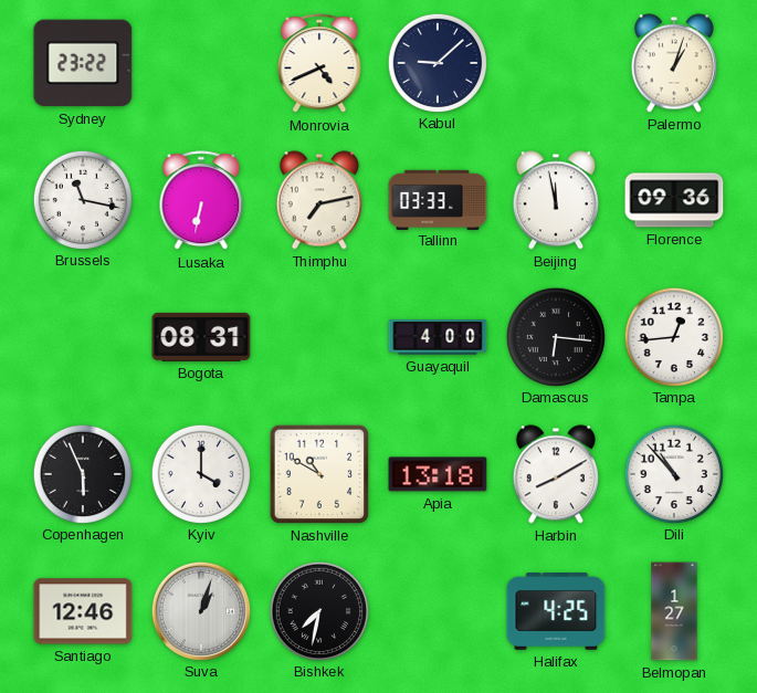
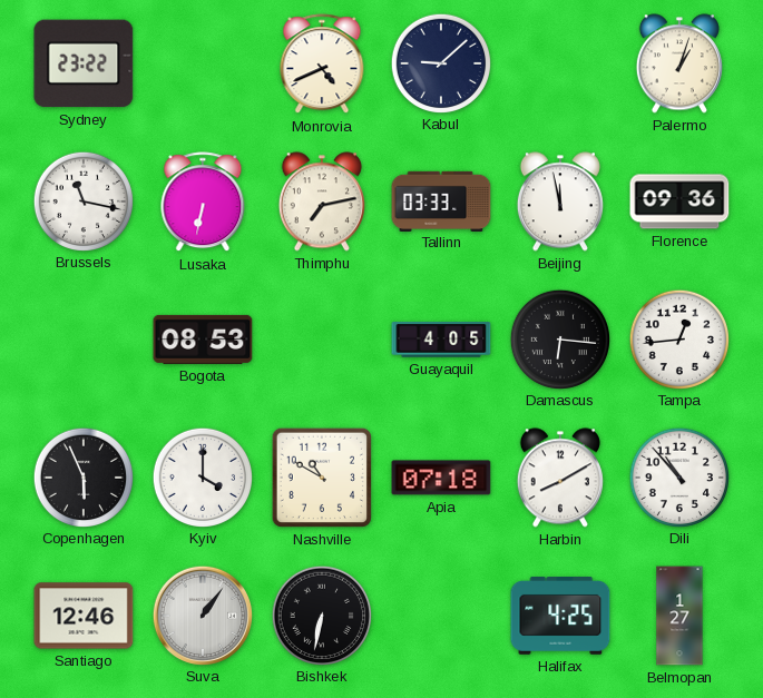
Bogota: 08:31 -> 08:53 (203, 340)
Guayaquil: 4:00 -> 4:05 (441, 340)
Apia: 13:18 -> 07:18 (441, 478)
Suva: 1:03 -> 1:06 (202, 615)
Bishkek: 7:32 -> 6:32 (321, 615)
